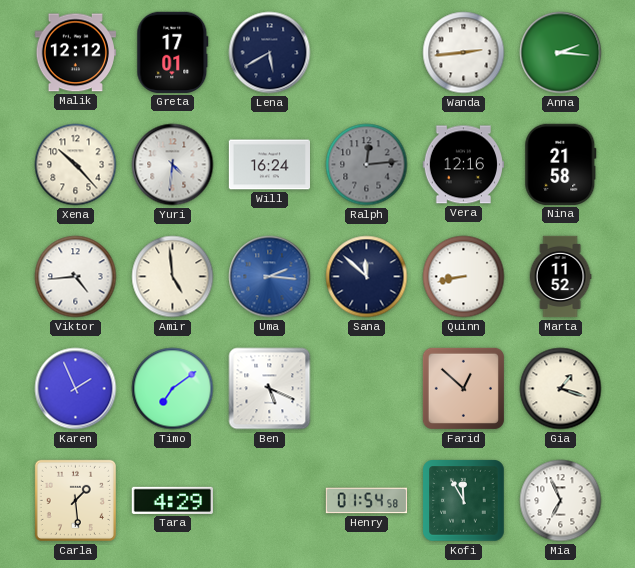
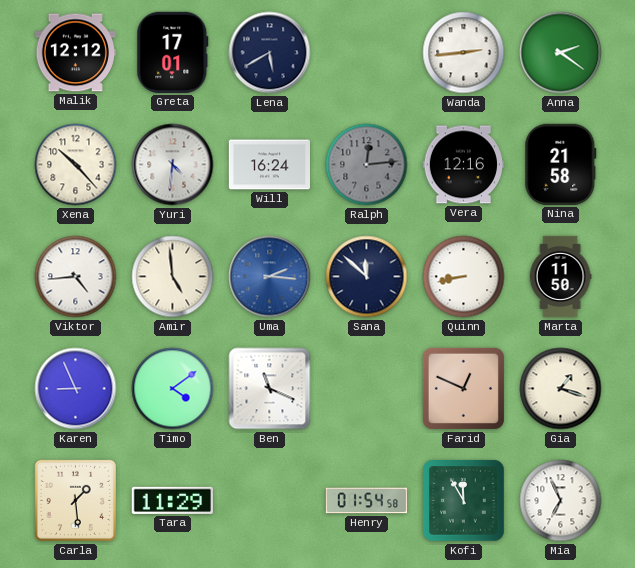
Anna: 2:16 -> 2:21 (561, 53)
Marta: 11:52 -> 11:50 (560, 277)
Karen: 1:56 -> 8:56 (76, 389)
Timo: 7:09 -> 4:09 (173, 389)
Ben: 5:19 -> 11:19 (270, 389)
Farid: 12:52 -> 12:49 (463, 388)
Tara: 4:29 -> 11:29 (172, 500)
